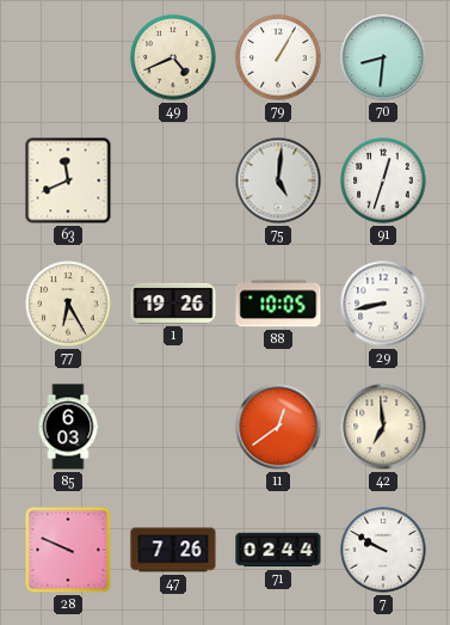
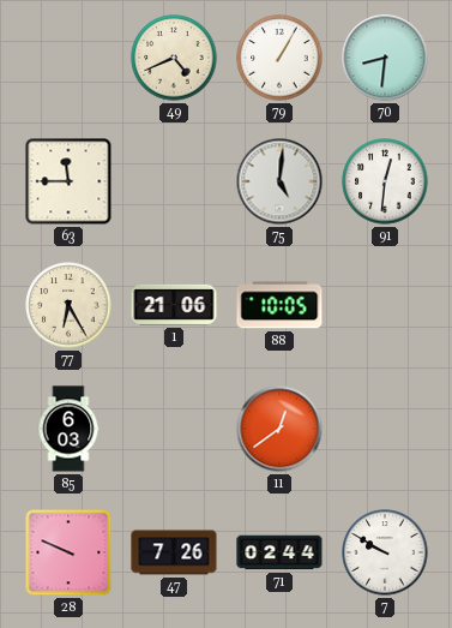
63: 11:41 -> 11:45 (68, 181)
91: 12:33 -> 12:31 (385, 181)
1: 19:26 -> 21:06 (174, 305)
29: 8:43 -> none (383, 304)
42: 6:59 -> none (383, 427)
